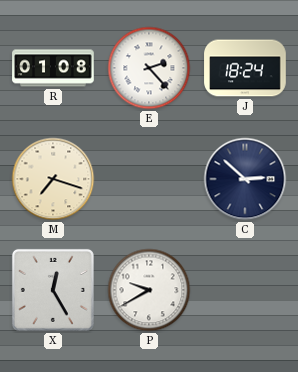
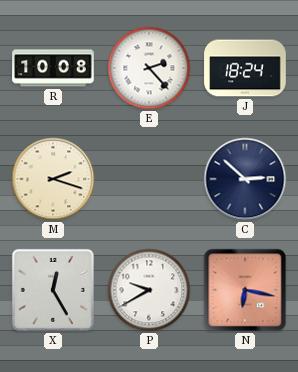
R: 01:08 -> 10:08 (53, 68)
M: 7:18 -> 2:18 (53, 179)
N: none -> 6:17 (245, 290)
